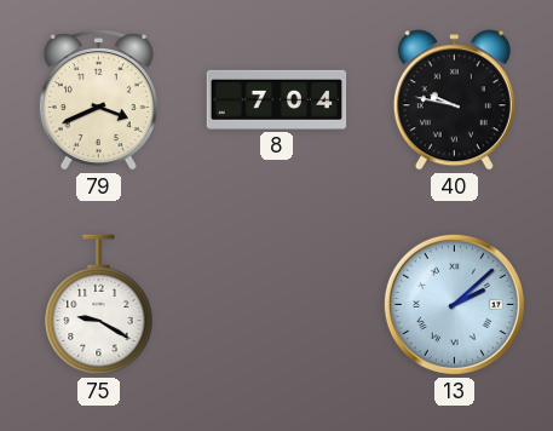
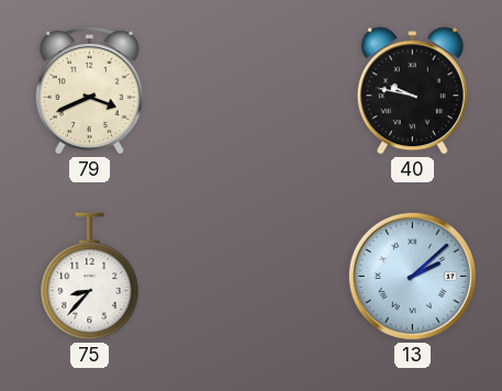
8: 7:04 -> none (277, 99)
75: 9:20 -> 8:37 (90, 277)
